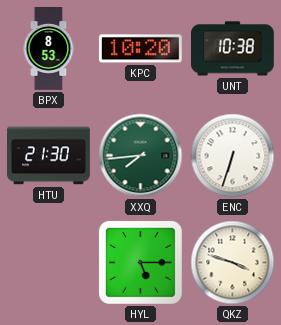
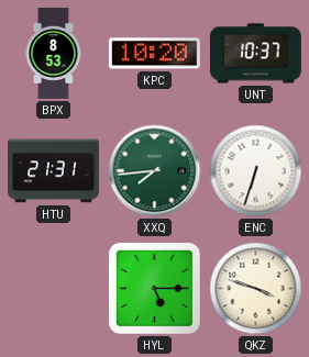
UNT: 10:38 -> 10:37 (255, 54)
HTU: 21:30 -> 21:31 (54, 171)
